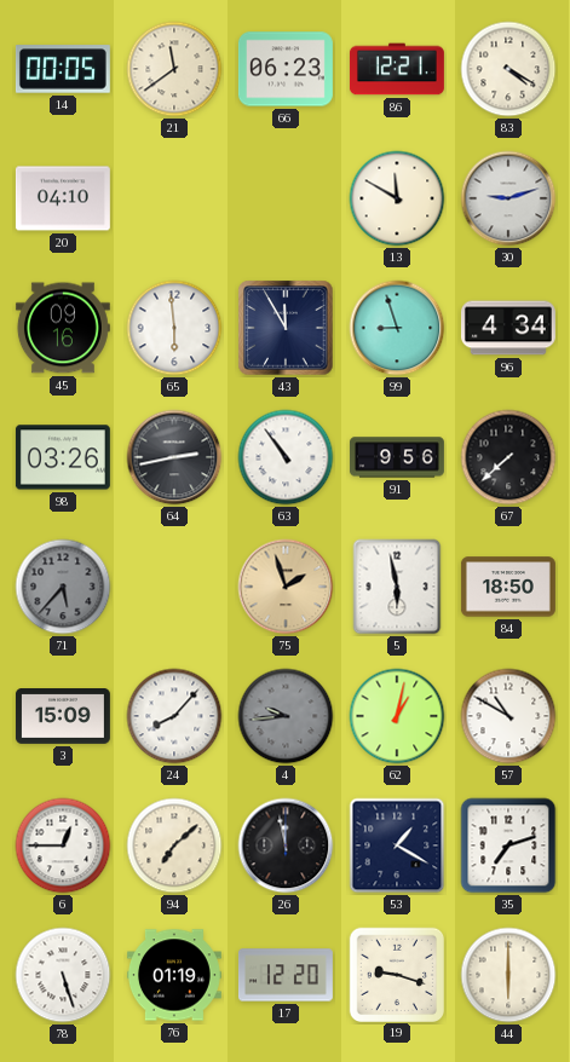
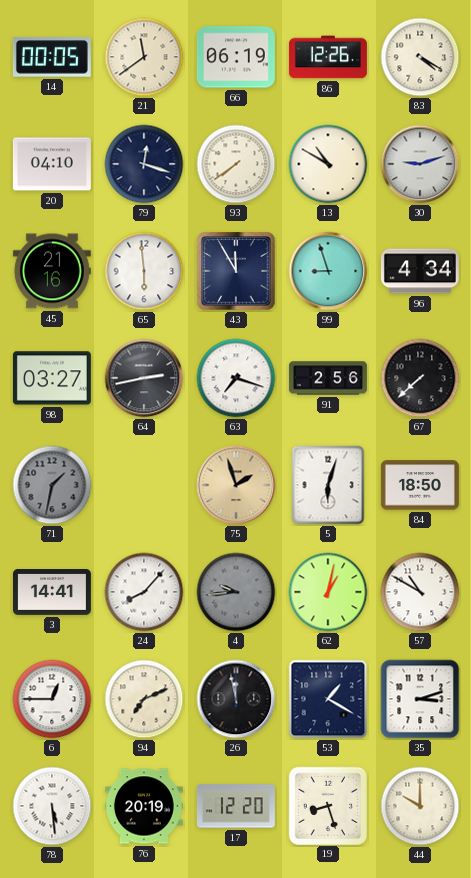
66: 06:23 -> 06:19 (236, 57)
86: 12:21 -> 12:26 (328, 57)
79: none -> 12:18 (144, 164)
93: none -> 7:39 (236, 164)
13: 11:50 -> 10:50 (328, 164)
45: 09:16 -> 21:16 (52, 271)
98: 03:26 -> 03:27 (52, 378)
63: 10:54 -> 7:18 (236, 378)
91: 9:56 -> 2:56 (328, 378)
71: 5:37 -> 1:32 (52, 485)
5: 5:58 -> 6:03 (328, 485)
3: 15:09 -> 14:41 (52, 593)
94: 7:08 -> 7:11 (144, 699)
35: 7:12 -> 3:12 (420, 699)
78: 5:27 -> 5:29 (52, 806)
76: 01:19 -> 20:19 (144, 806)
19: 9:18 -> 8:27 (327, 805)
44: 6:00 -> 10:00 (420, 806)
